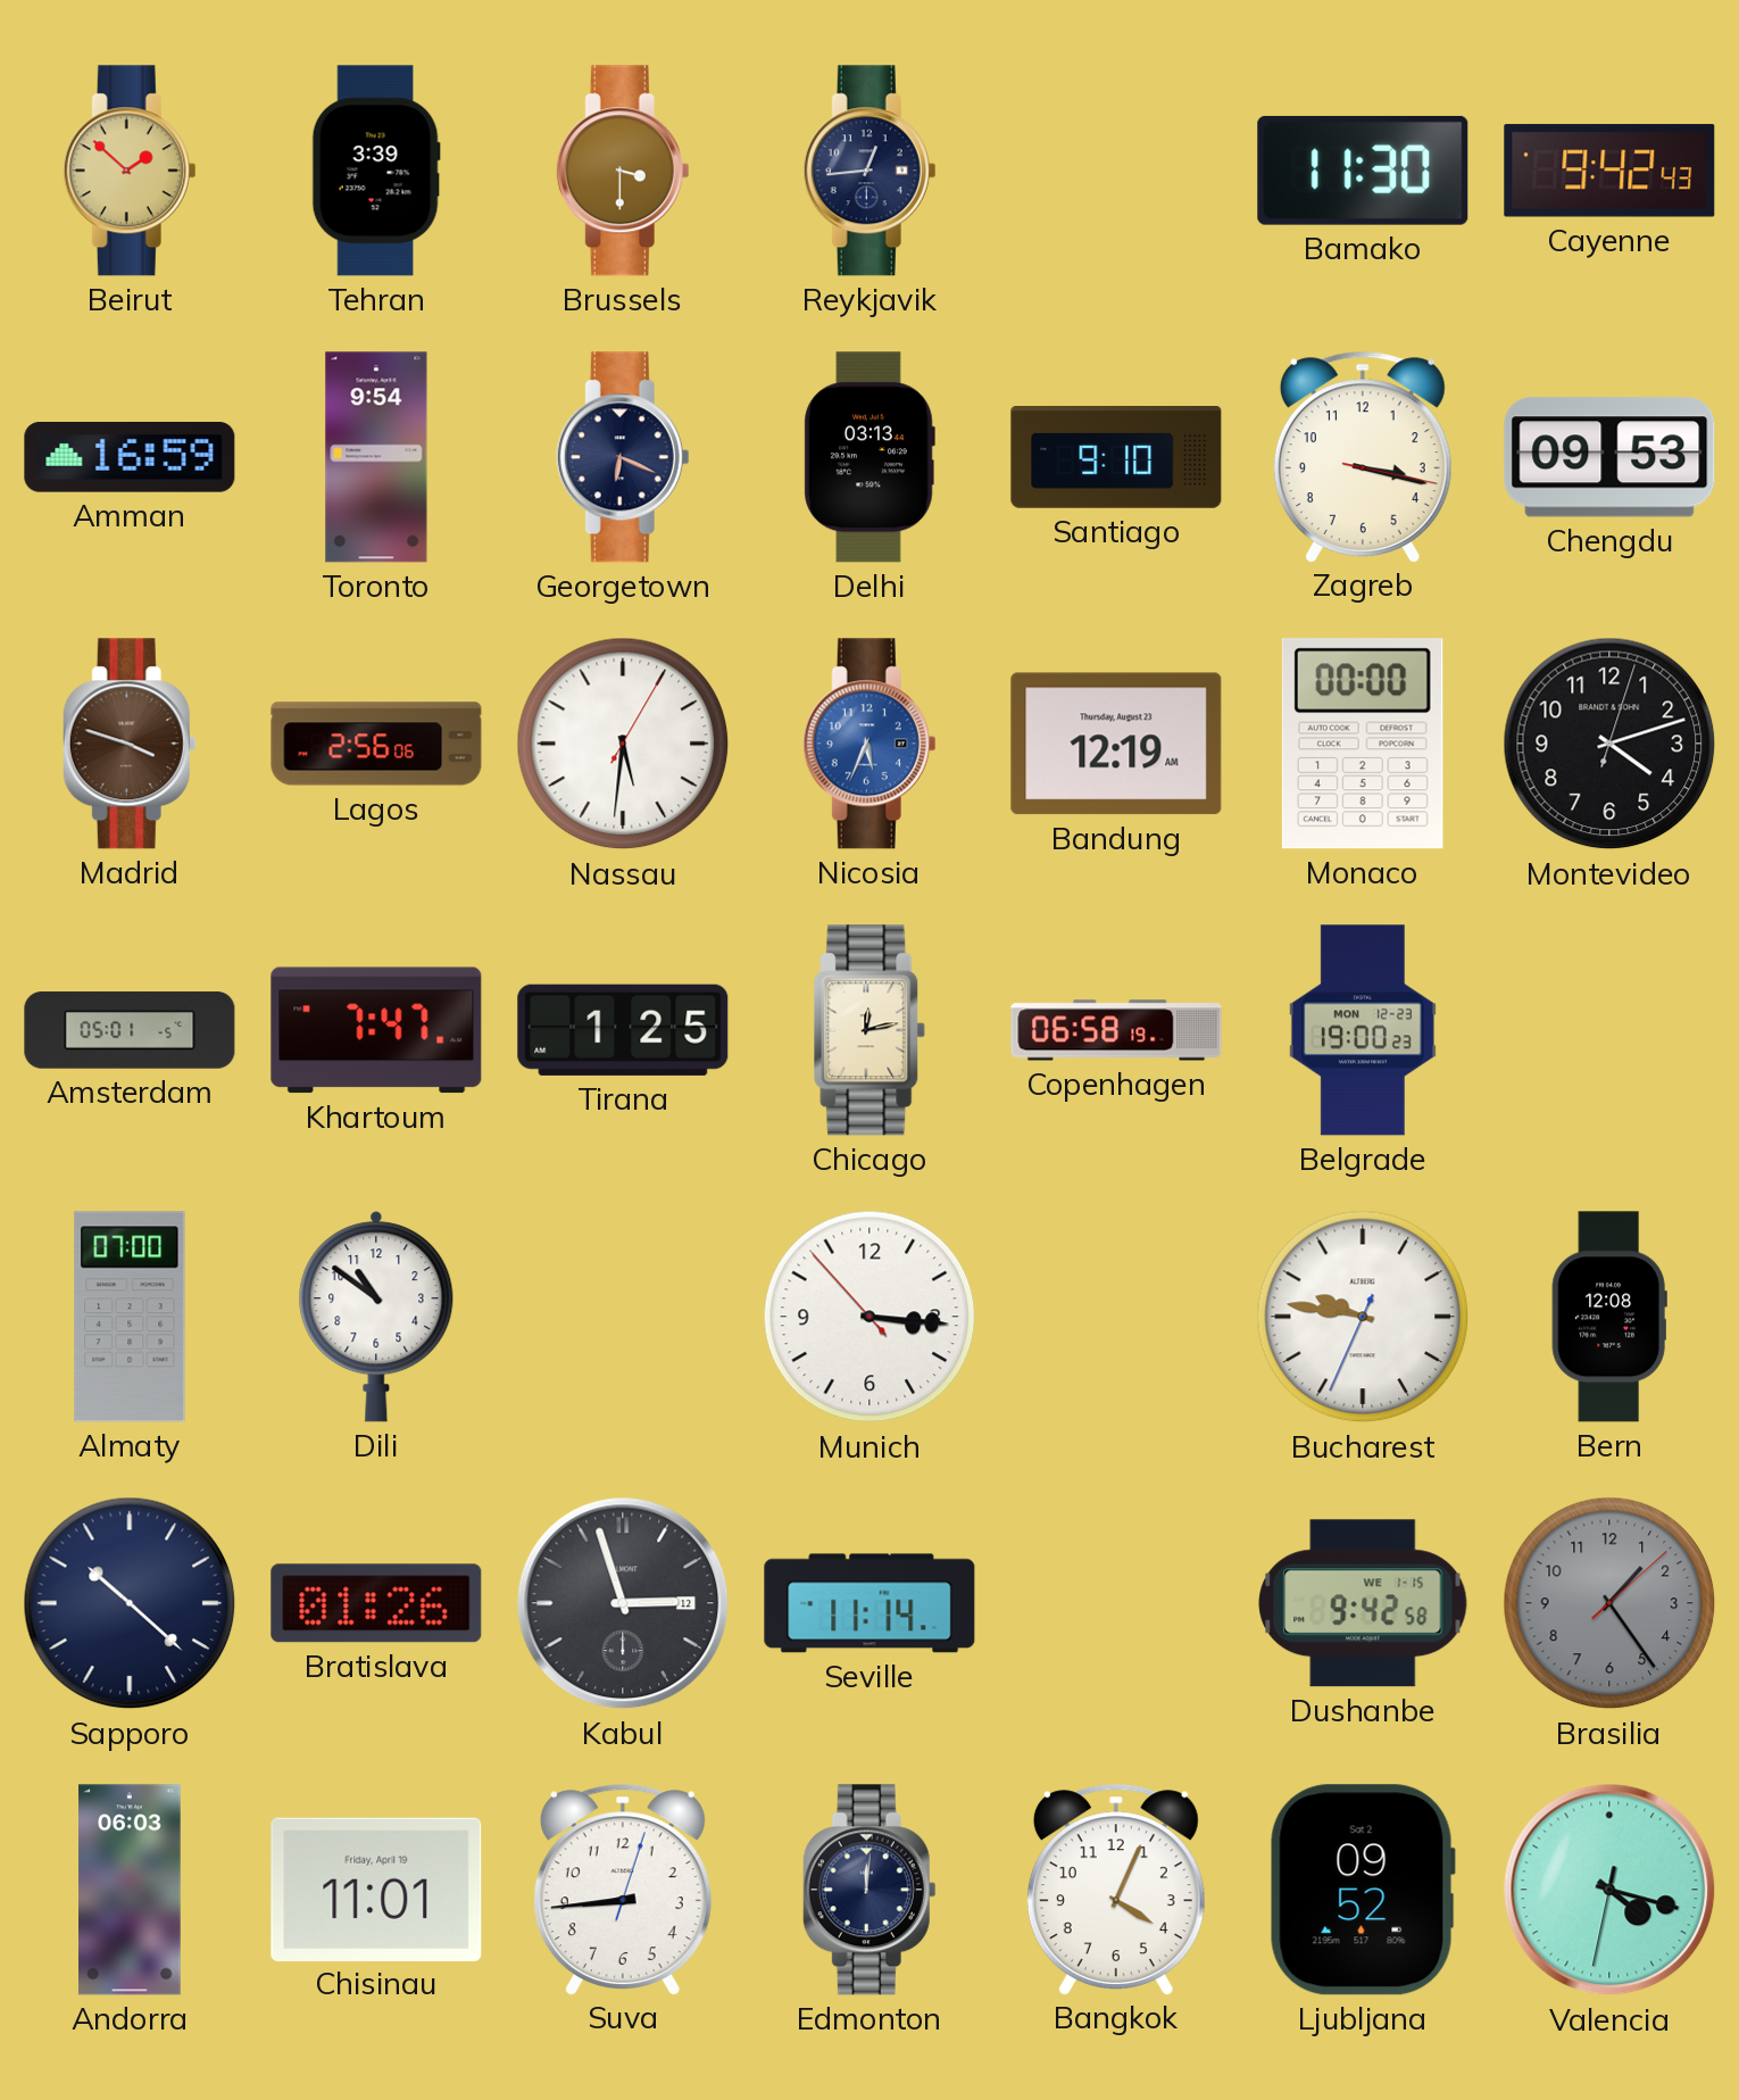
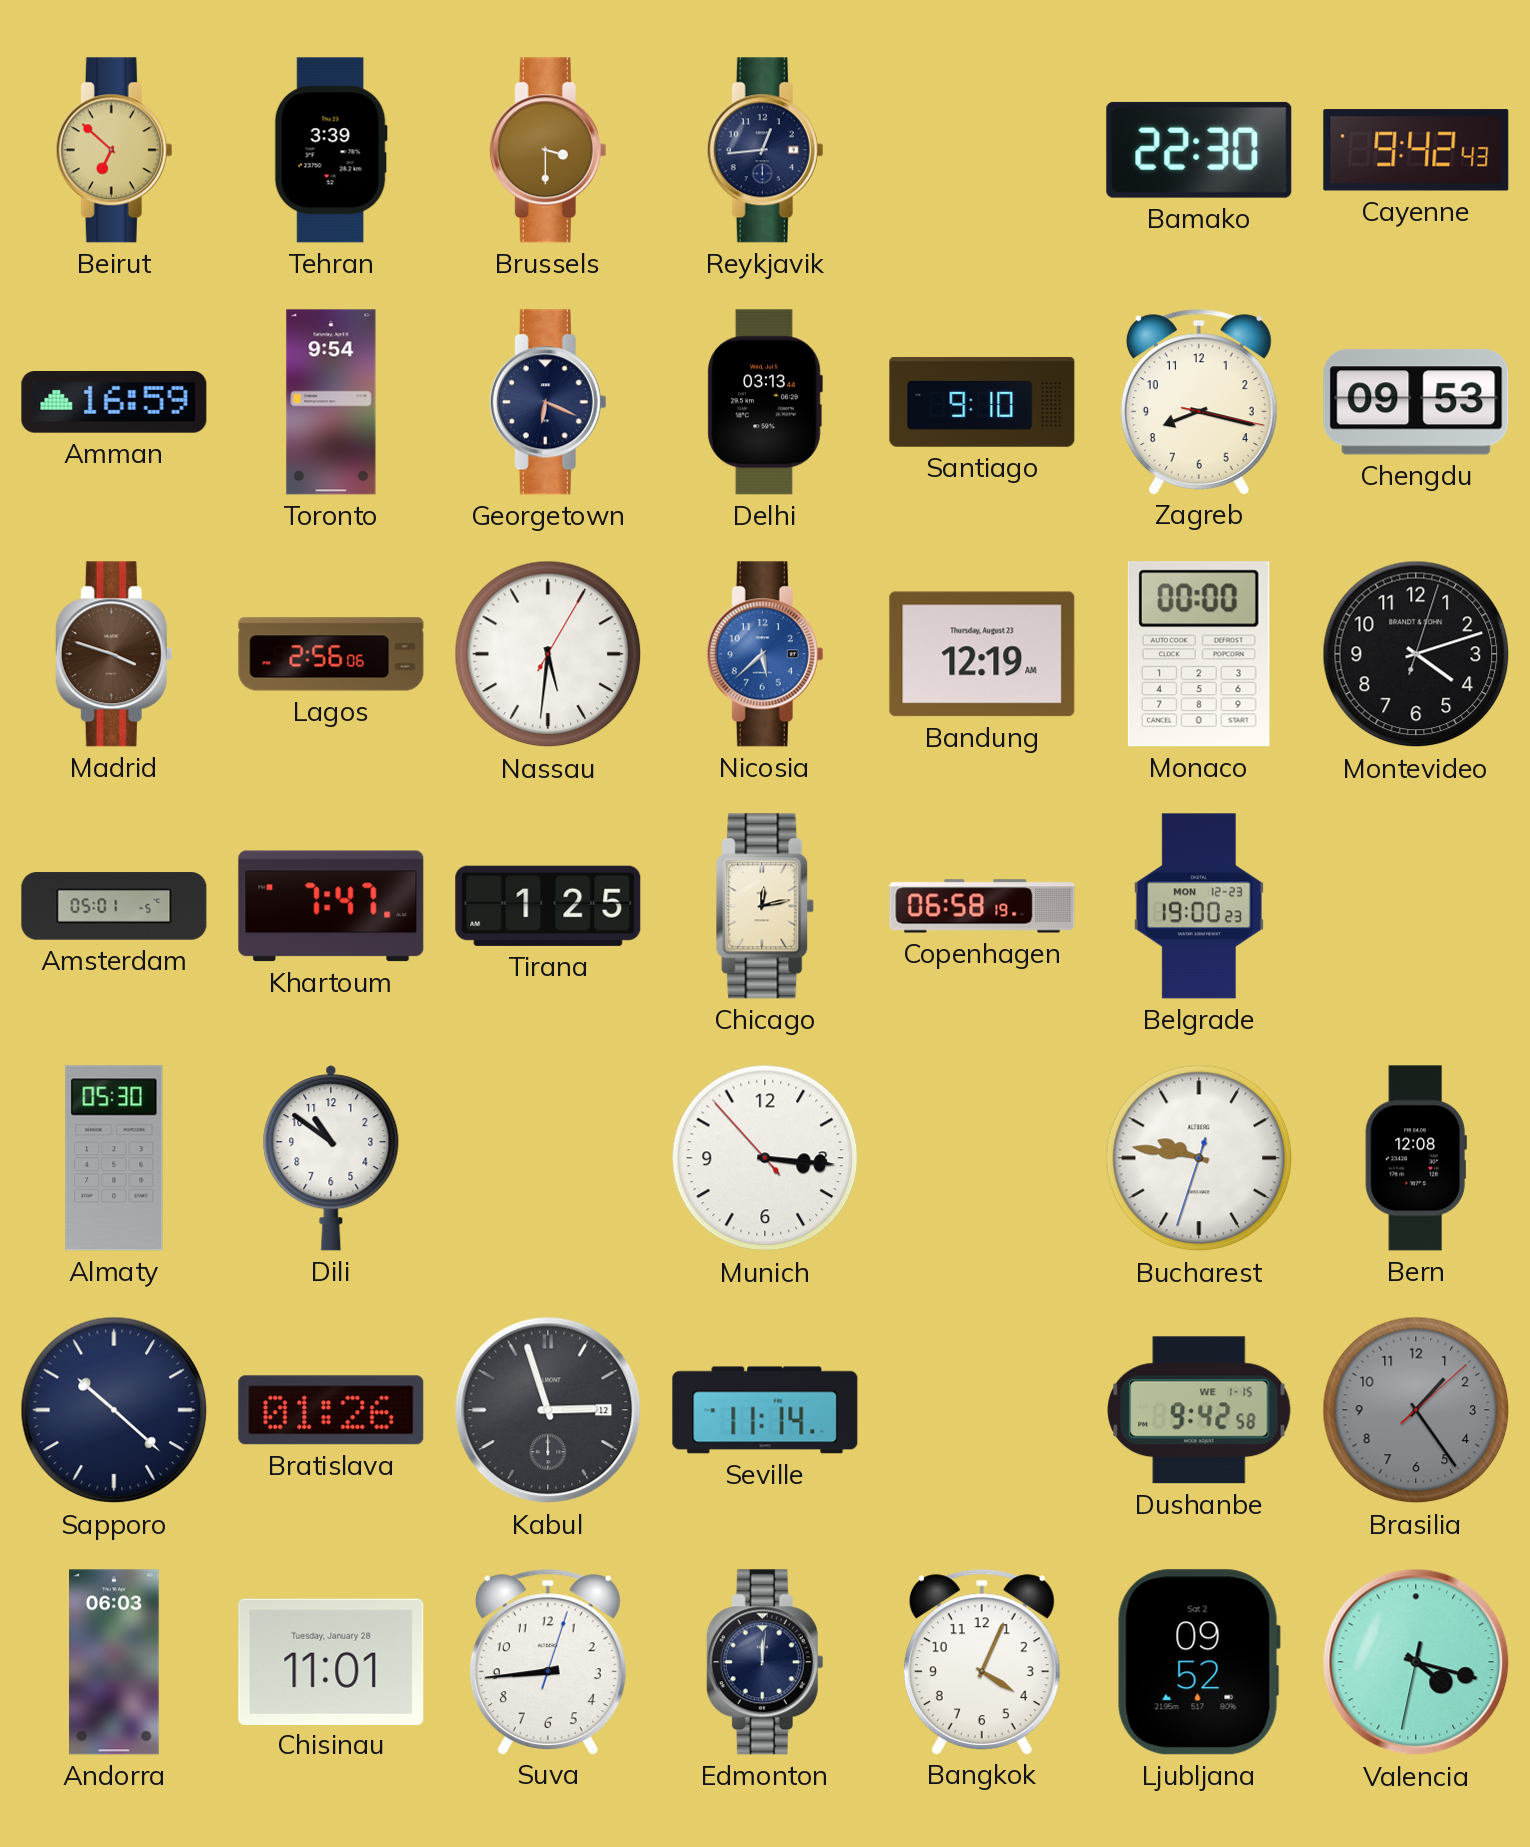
Beirut: 1:52 -> 6:52 (114, 150)
Bamako: 11:30 -> 22:30 (1199, 150)
Zagreb: 3:17 -> 8:17 (1199, 401)
Nicosia: 5:34 -> 5:38 (765, 654)
Almaty: 07:00 -> 05:30 (114, 1158)
Bucharest: 9:46:34 -> 9:46:33 (1199, 1158)
Chisinau date: Friday, April 19 -> Tuesday, January 28 (331, 1661)
